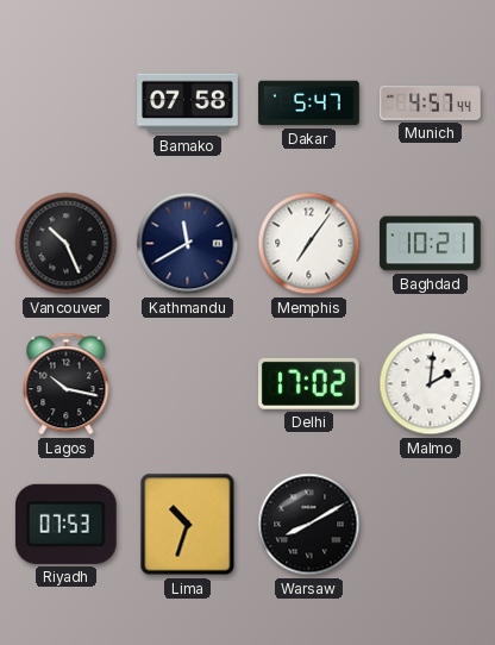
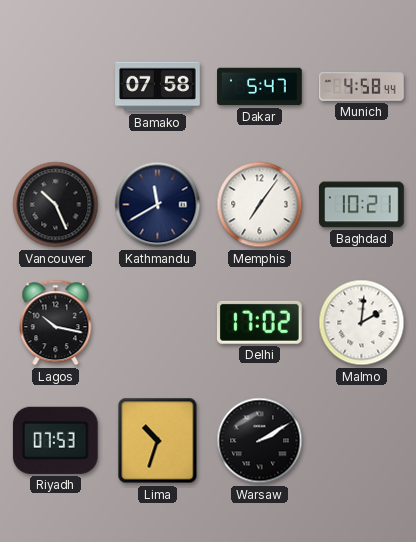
Munich: 4:57 -> 4:58 (362, 87)
Warsaw: 8:10 -> 2:10 (260, 441)
